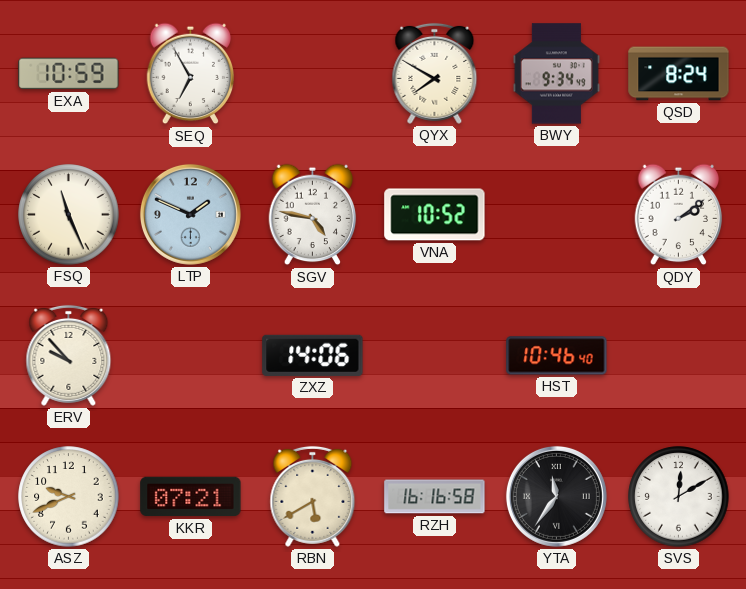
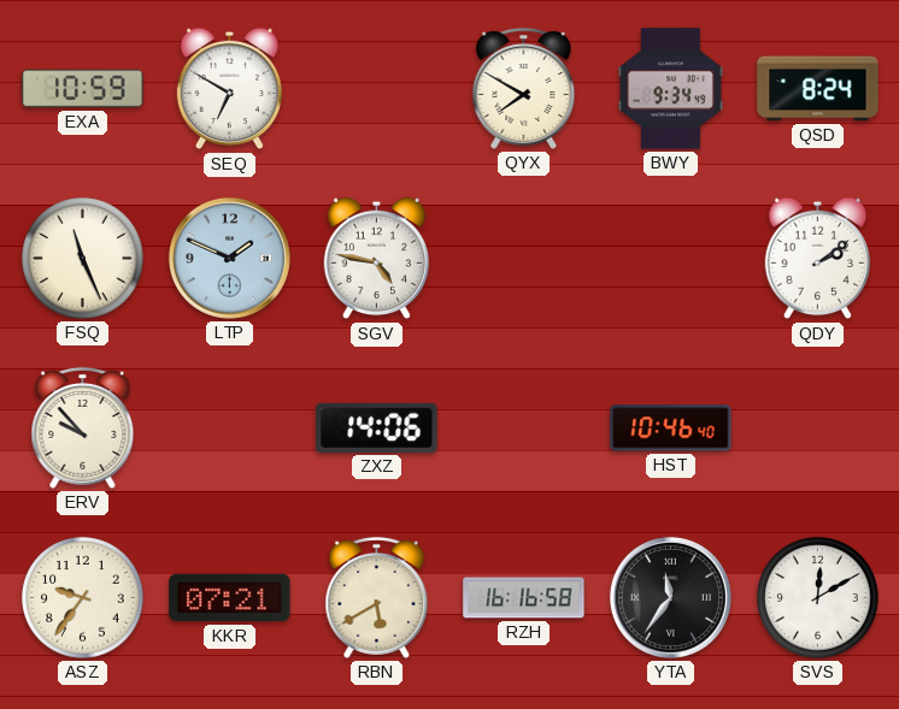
SEQ: 6:55 -> 6:50 (230, 89)
VNA: 10:52 -> none (435, 215)
ASZ: 9:41 -> 9:36 (83, 598)
